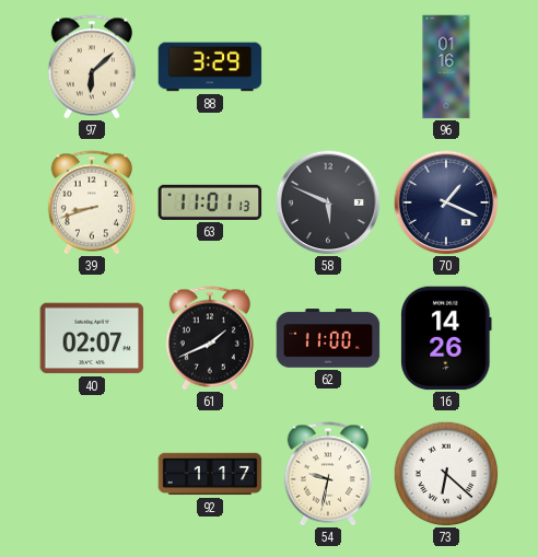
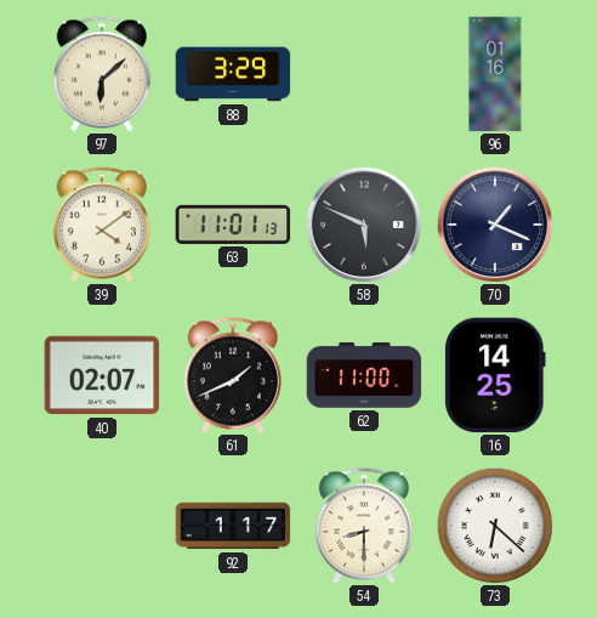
39: 8:42 -> 4:09 (102, 225)
16: 14:26 -> 14:25 (495, 375)
54: 9:32 -> 8:30 (364, 526)
